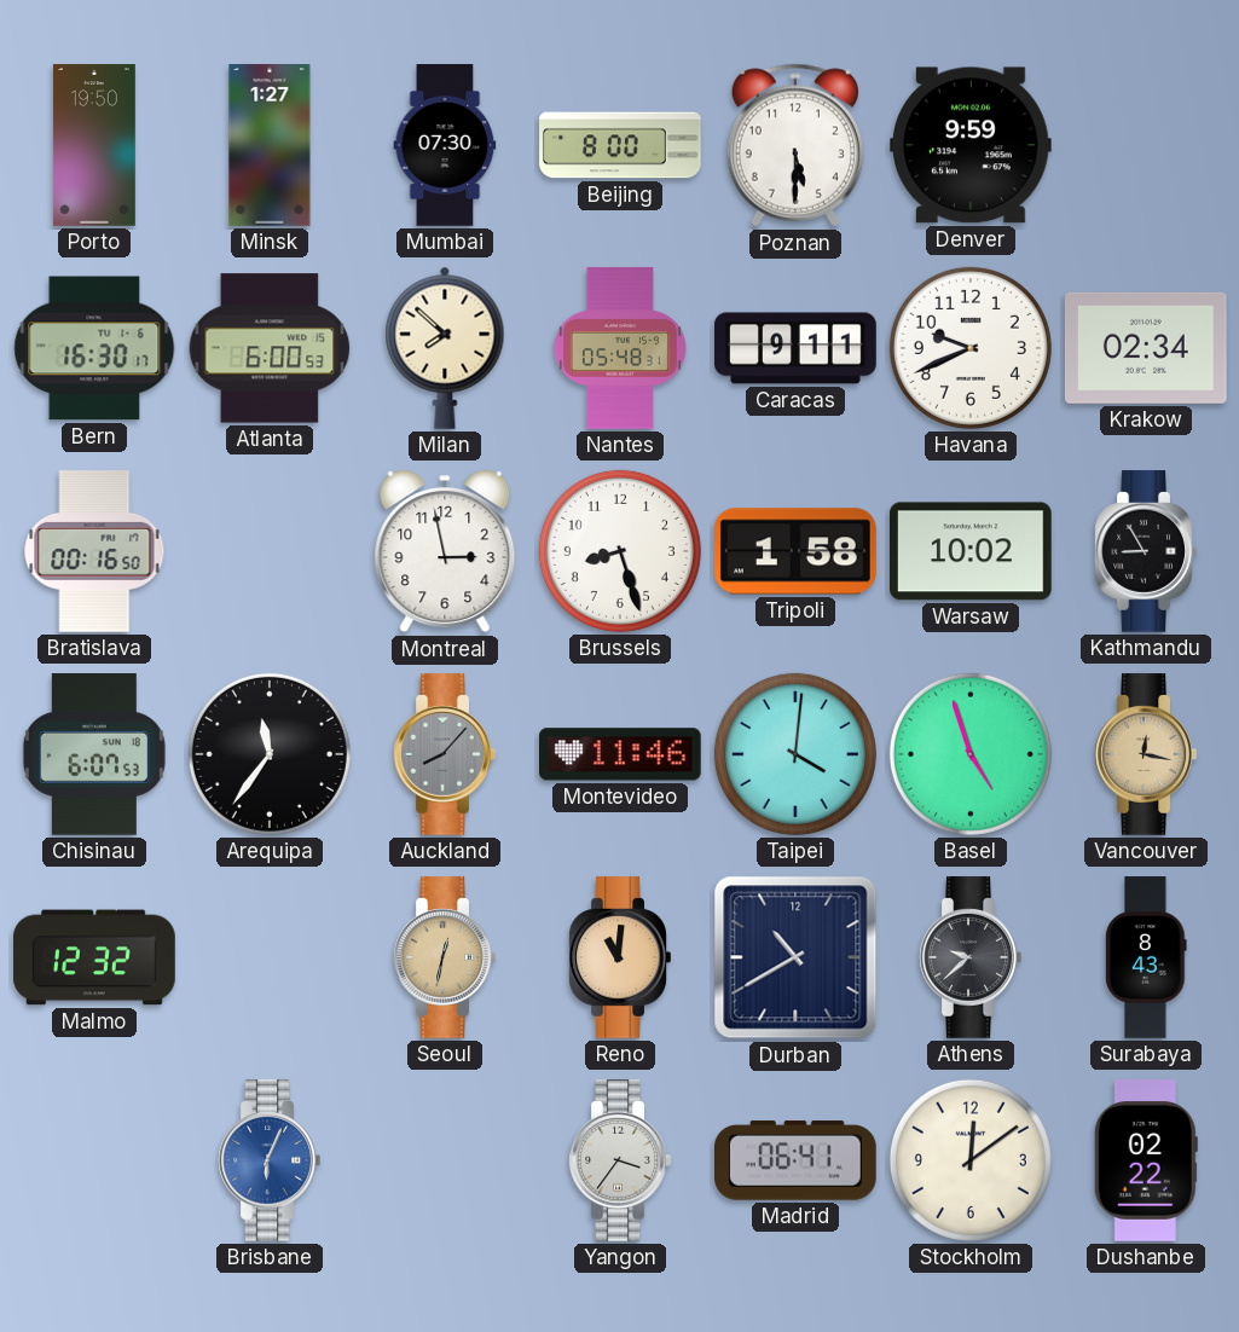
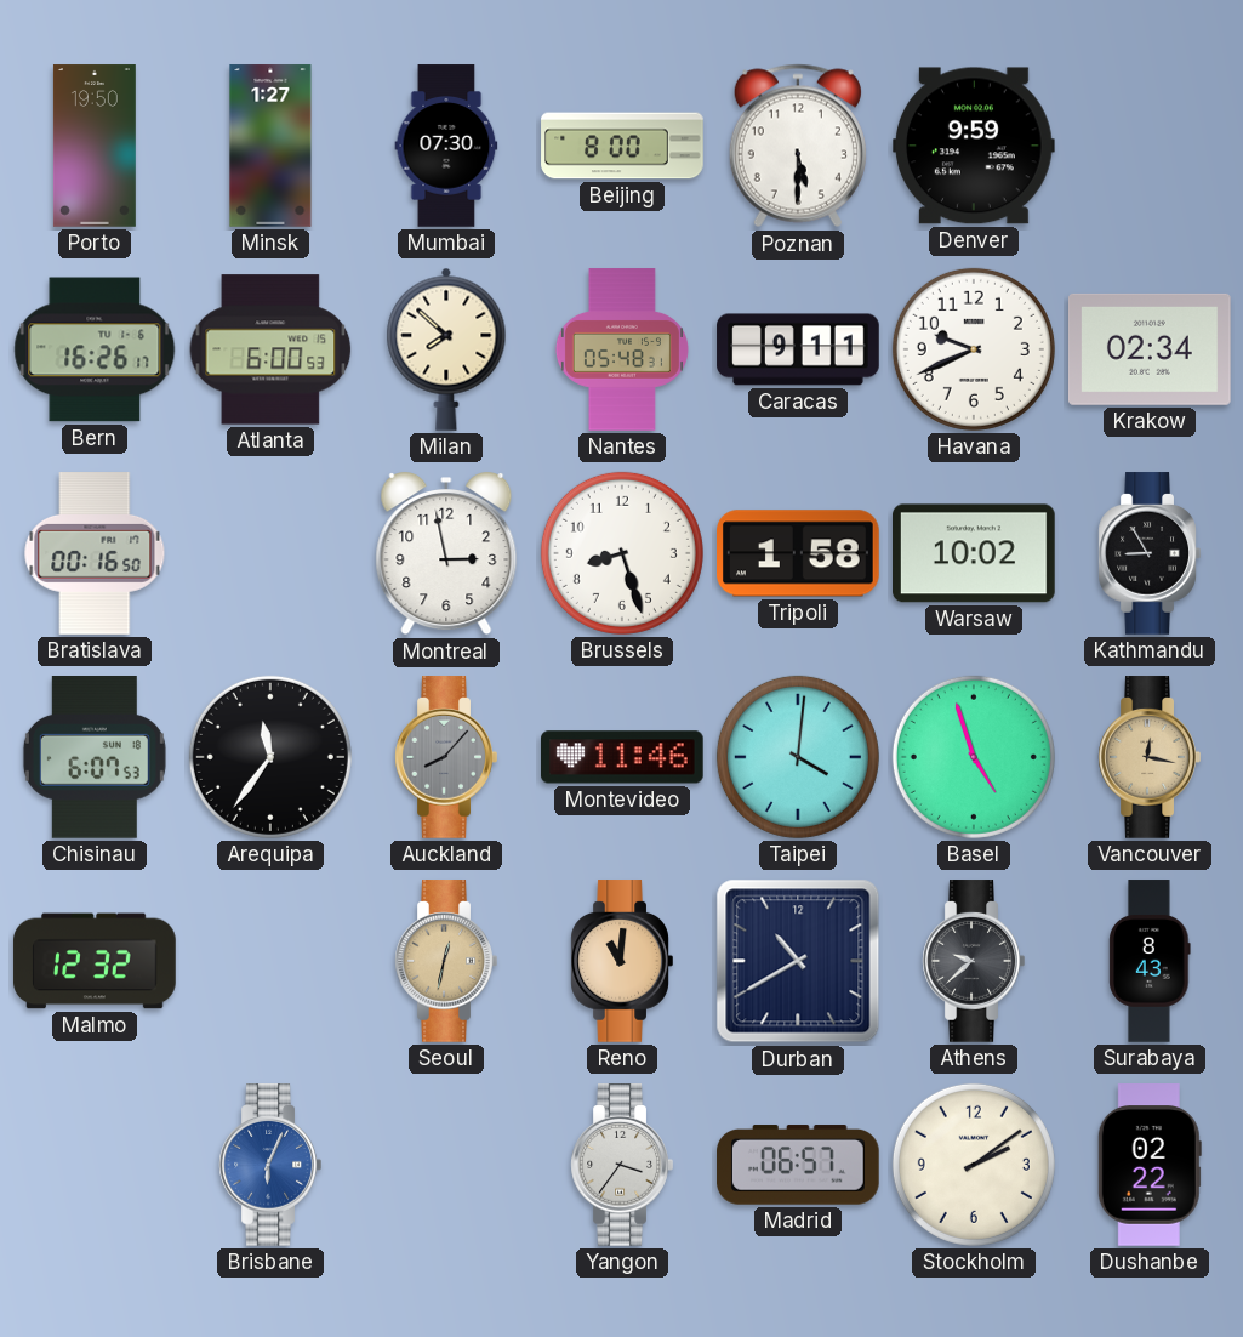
Bern: 16:30 -> 16:26 (95, 349)
Madrid: 06:41 -> 06:57 (799, 1165)
Stockholm: 12:09 -> 2:09 (974, 1165)
